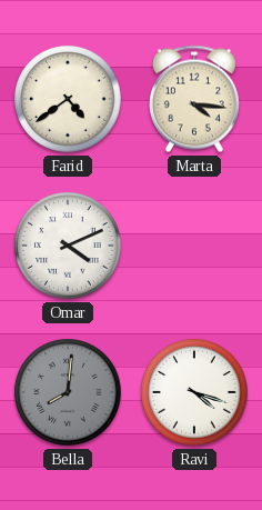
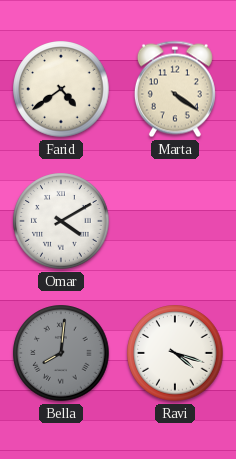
Marta: 4:16 -> 4:21 (175, 89)
Omar: 4:11 -> 4:10 (61, 221)
